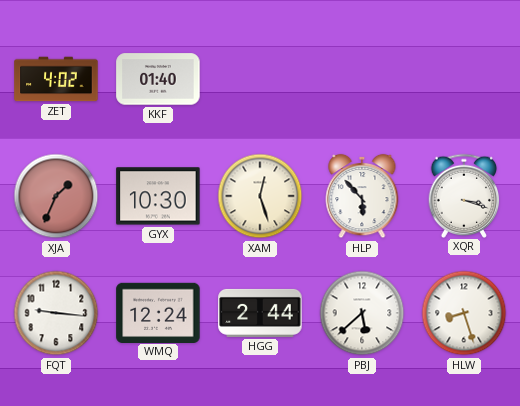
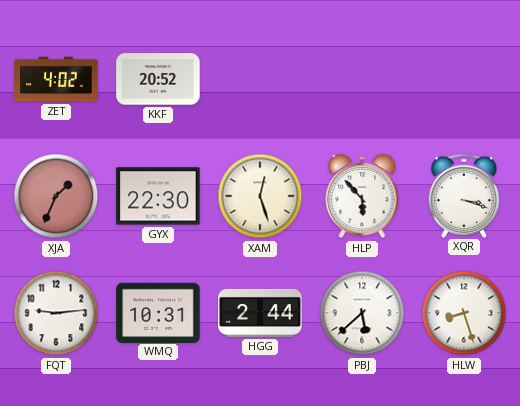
KKF: 01:40 -> 20:52 (158, 79)
GYX: 10:30 -> 22:30 (158, 196)
FQT: 9:16 -> 9:14 (56, 313)
WMQ: 12:24 -> 10:31 (158, 312)
